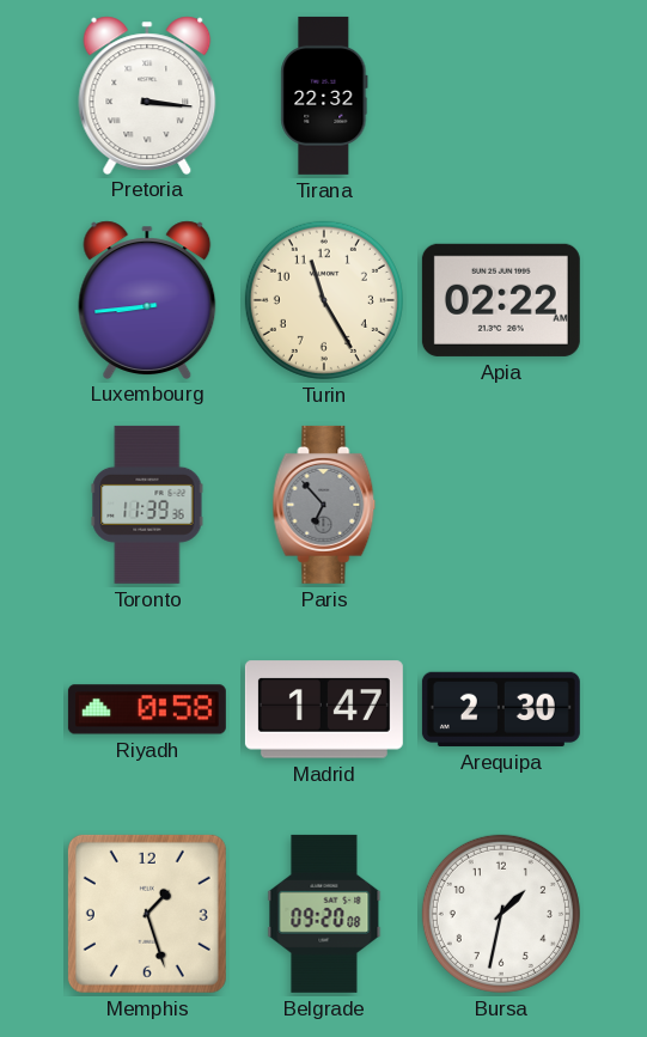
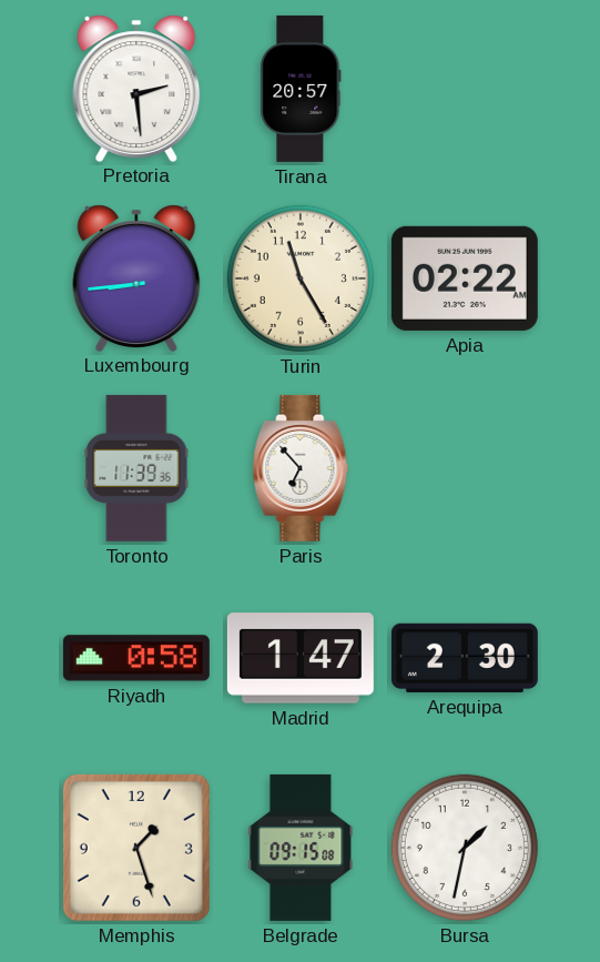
Pretoria: 3:16 -> 2:29 (136, 88)
Tirana: 22:32 -> 20:57 (301, 89)
Paris dial: grey -> white (301, 468)
Belgrade: 09:20 -> 09:15 (301, 848)
